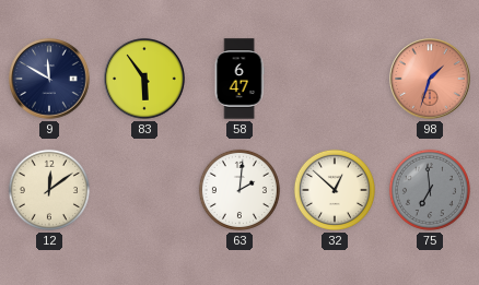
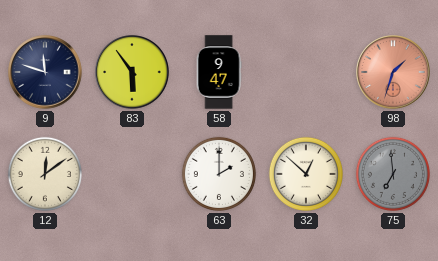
9: 11:50 -> 11:48 (45, 72)
58: 6:47 -> 9:47 (219, 72)
63: 2:01 -> 2:00 (219, 174)
